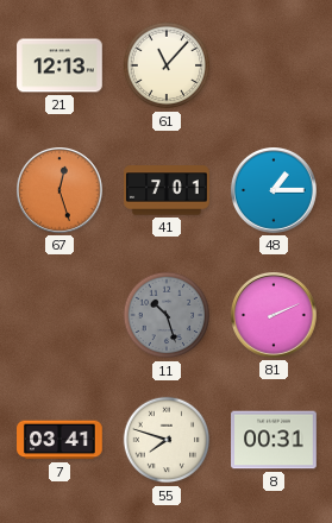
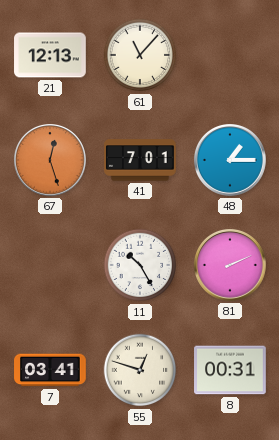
11: 10:27 -> 10:25 (140, 265)
11 dial: grey -> white (140, 265)
55: 7:48 -> 12:48 (140, 370)
